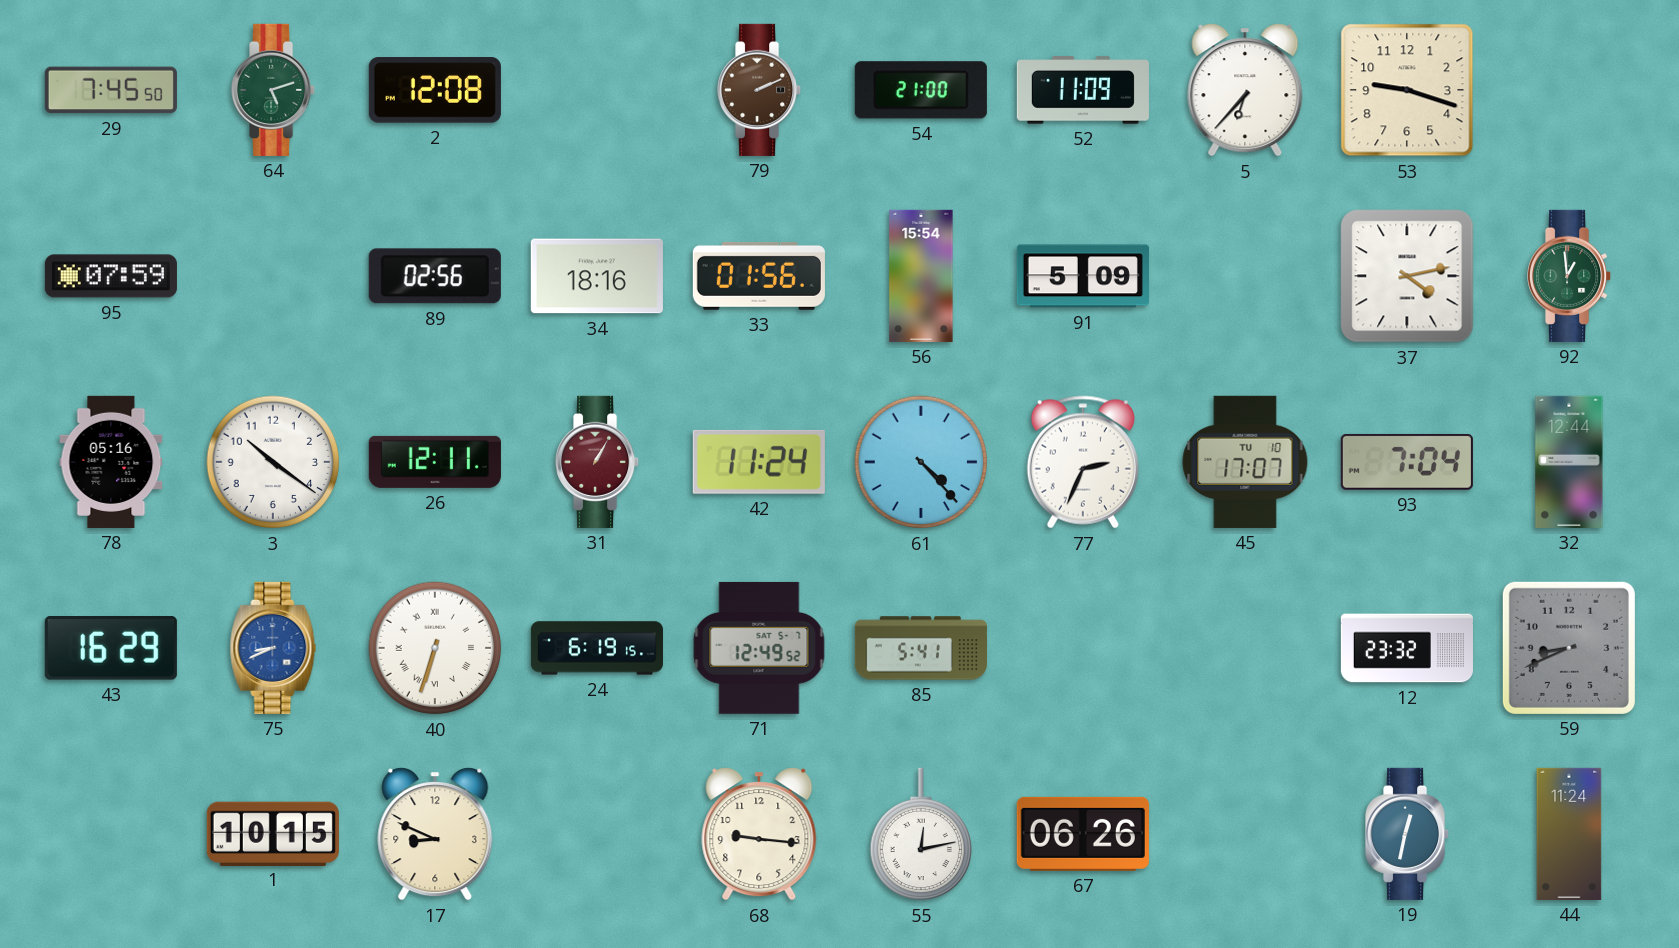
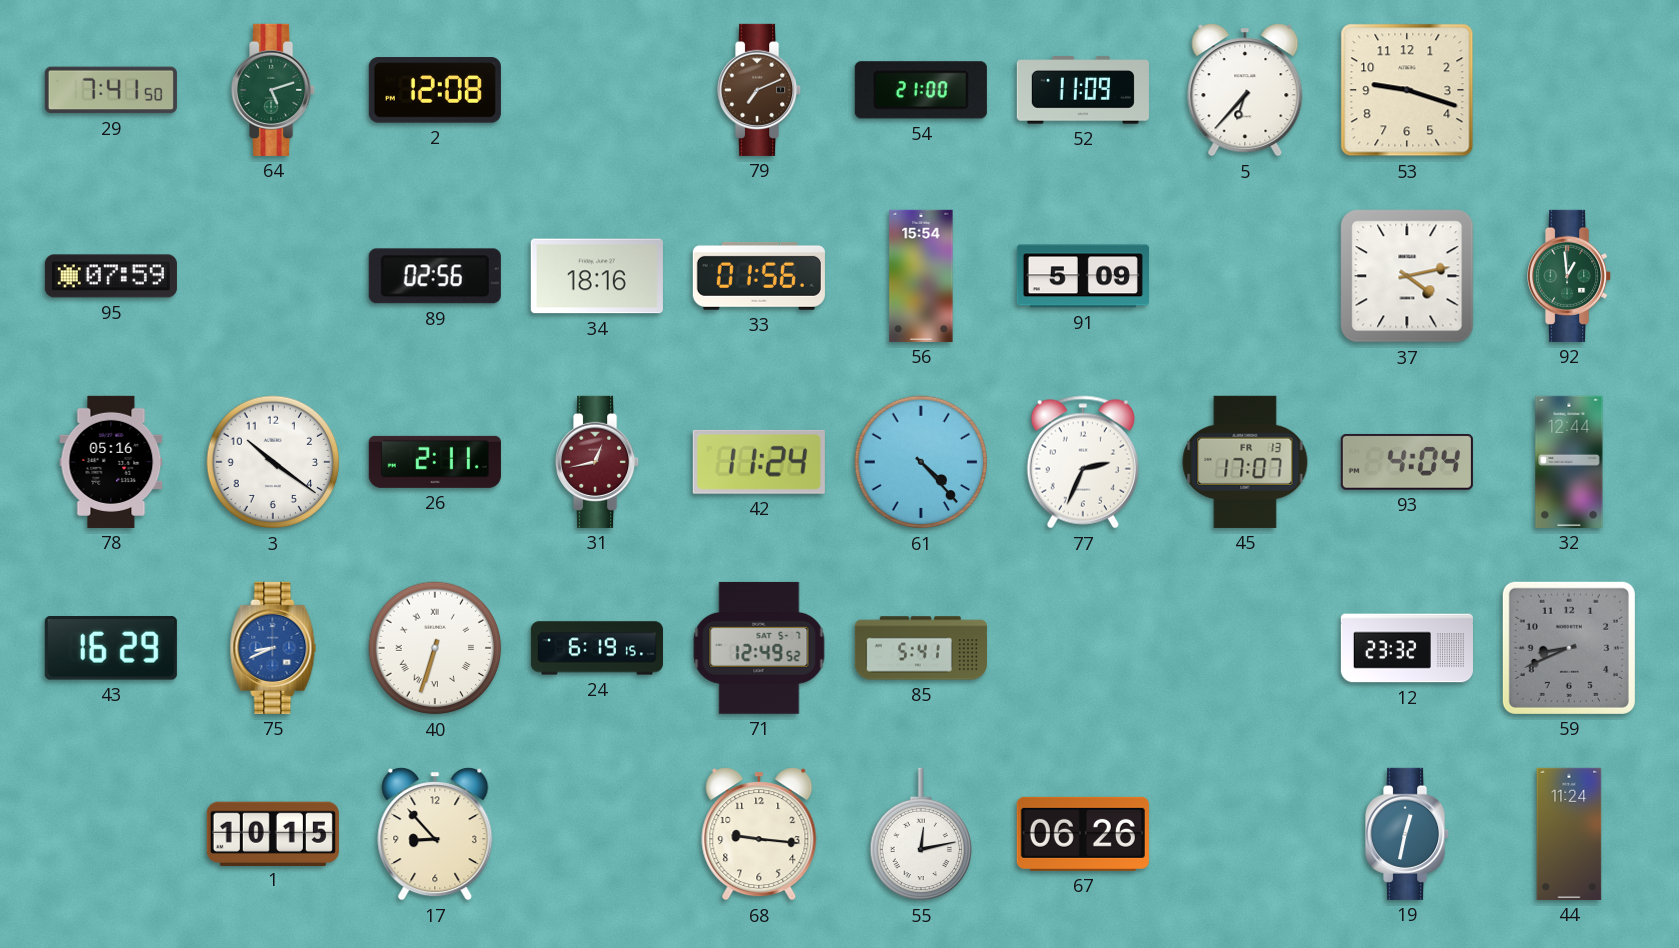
29: 7:45 -> 7:41 (111, 90)
79: 2:11 -> 7:11 (760, 90)
26: 12:11 -> 2:11 (435, 462)
31: 1:05 -> 12:43 (598, 462)
45 date: TU 10 -> FR 13 (1245, 462)
93: 7:04 -> 4:04 (1407, 462)
17: 8:49 -> 8:53 (435, 834)
